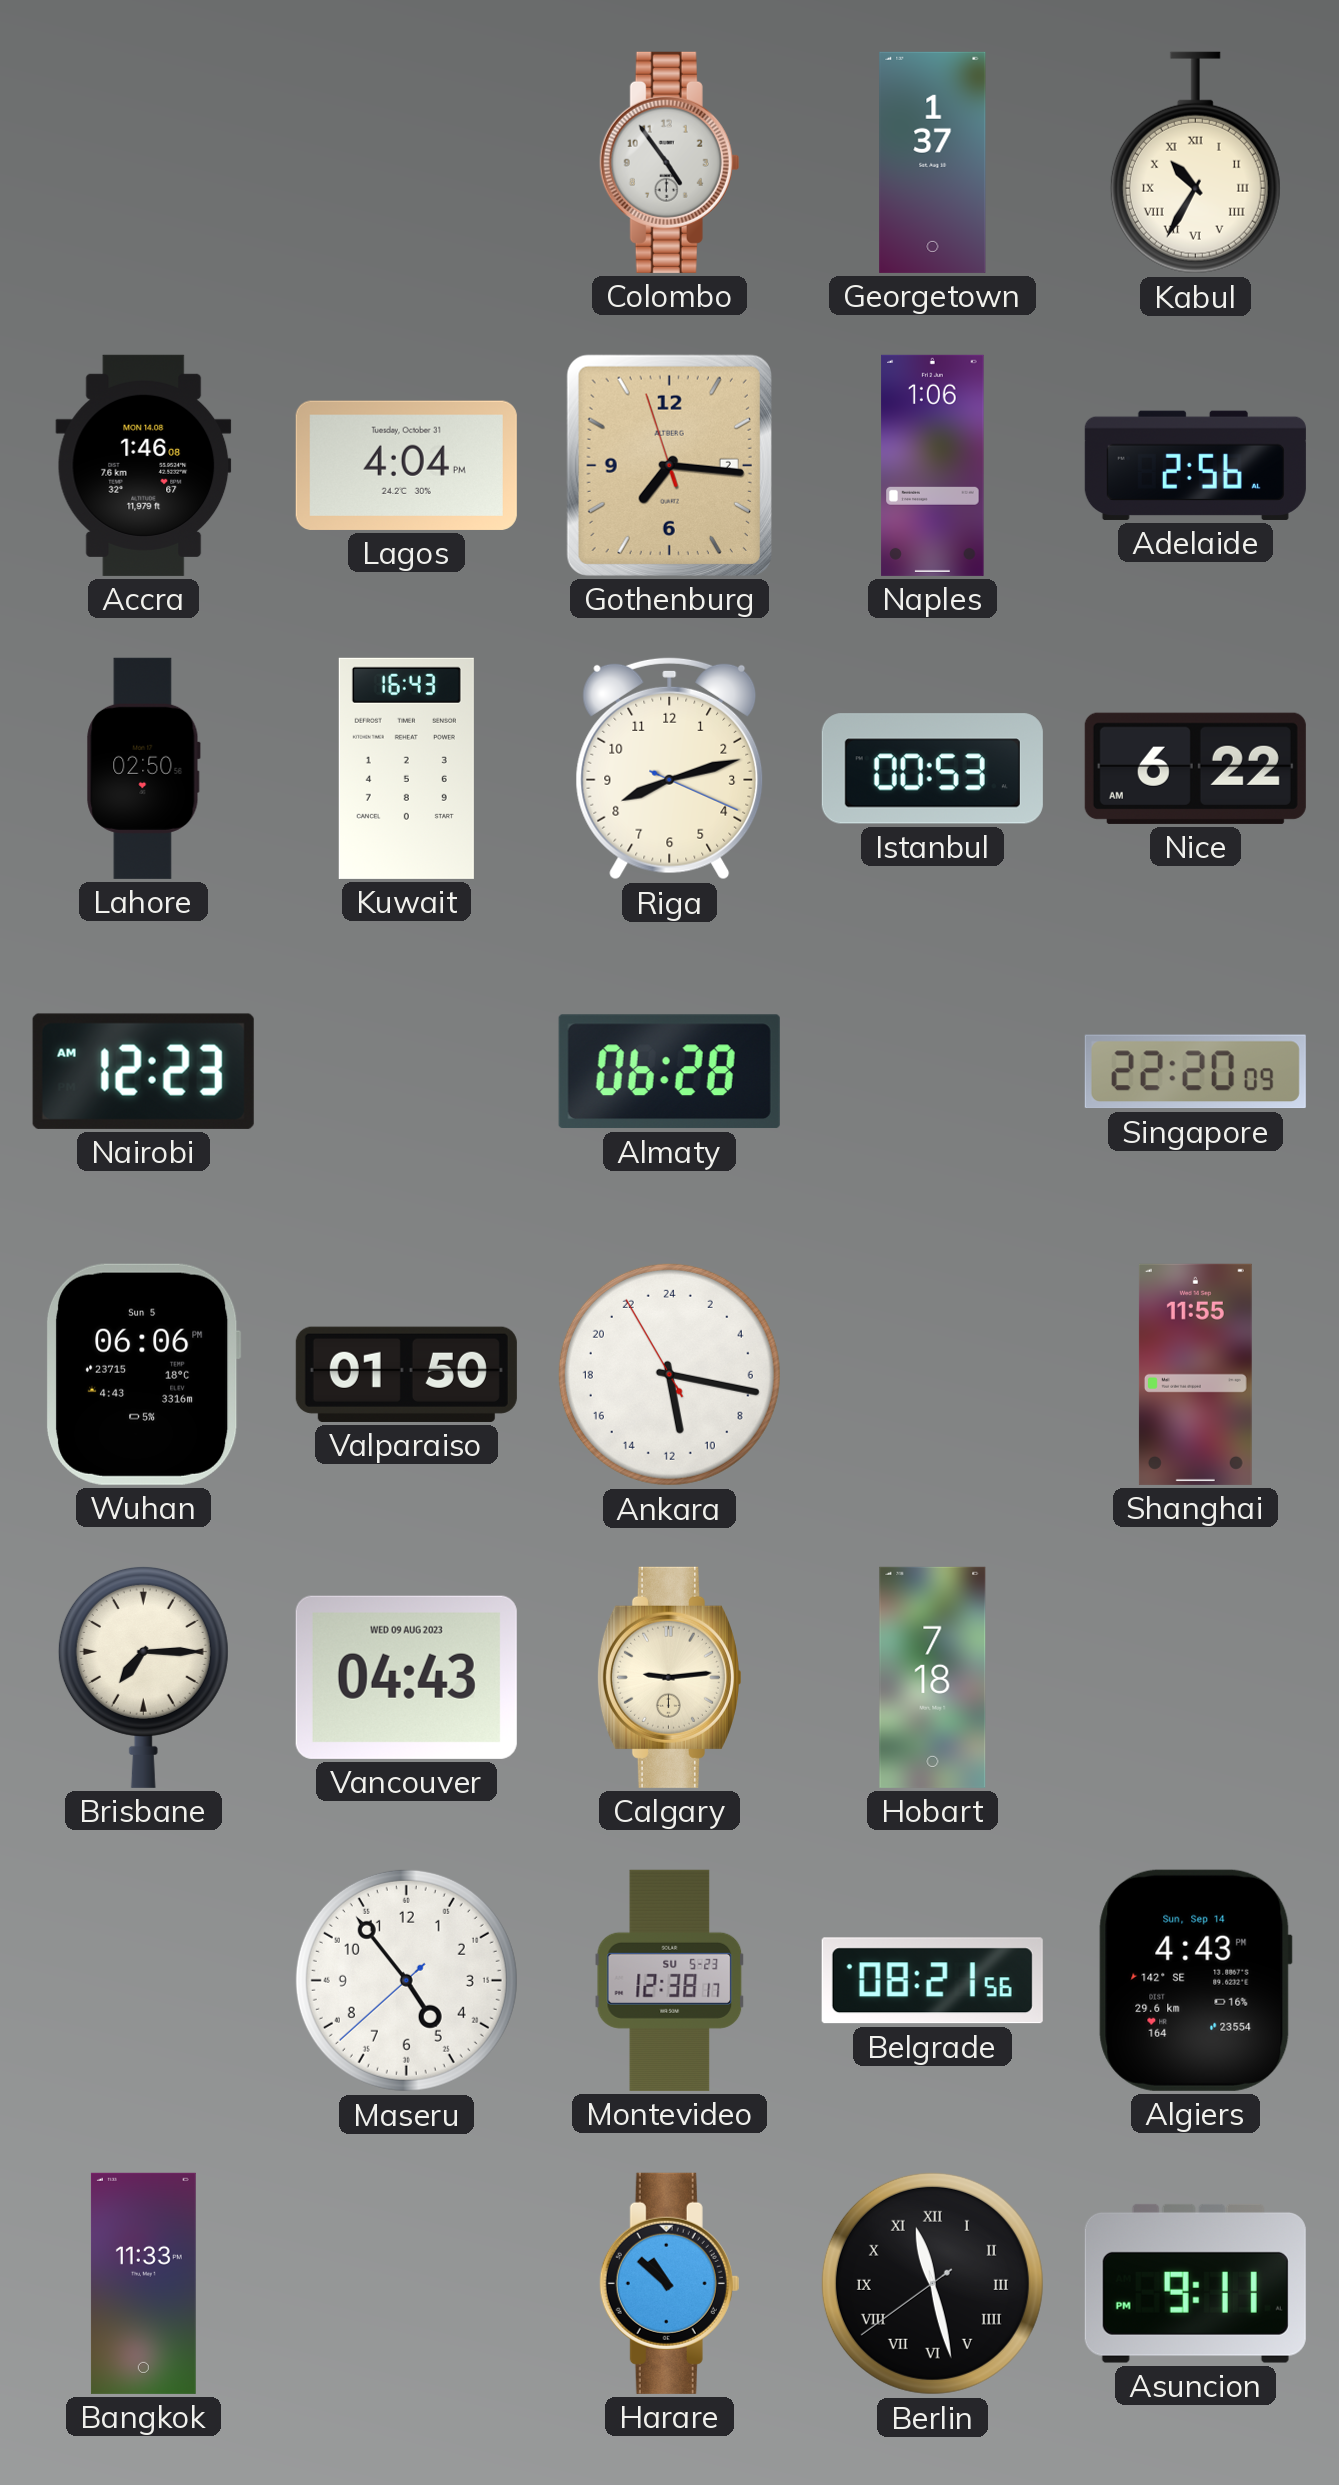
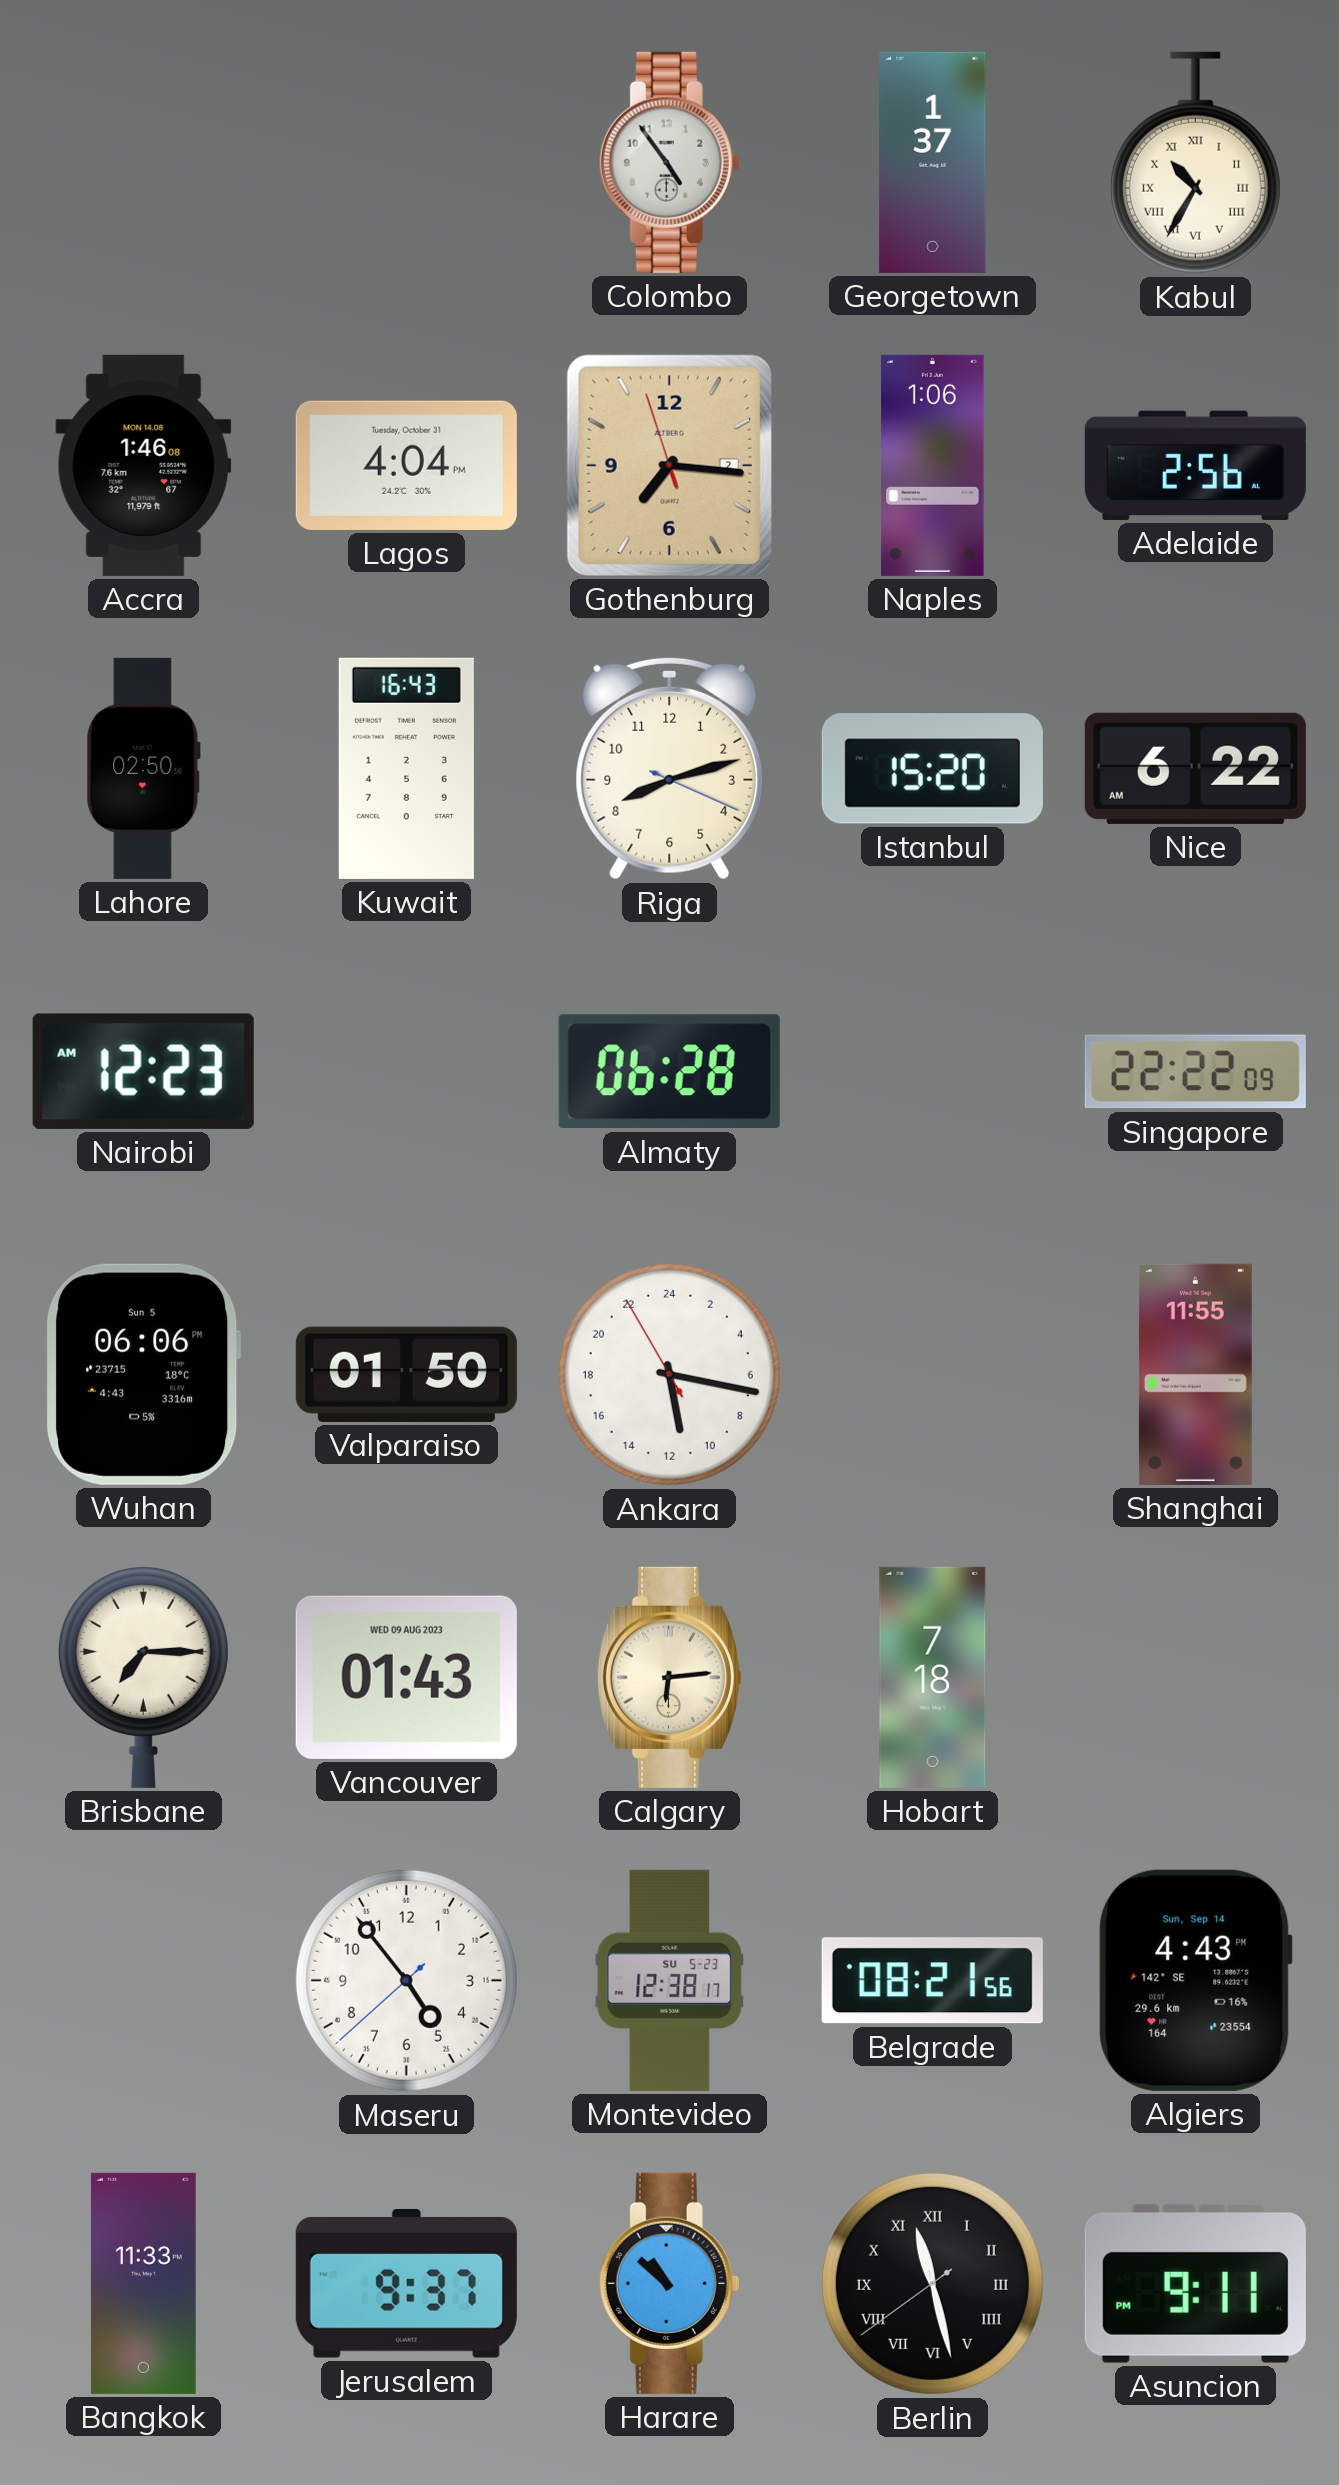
Istanbul: 00:53 -> 15:20 (932, 769)
Singapore: 22:20 -> 22:22 (1195, 1072)
Vancouver: 04:43 -> 01:43 (406, 1677)
Calgary: 9:14 -> 6:14 (669, 1677)
Jerusalem: none -> 9:37 (406, 2284)
